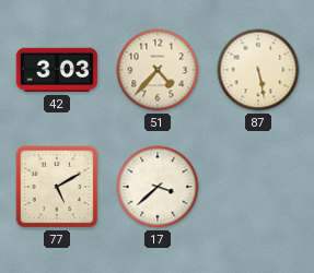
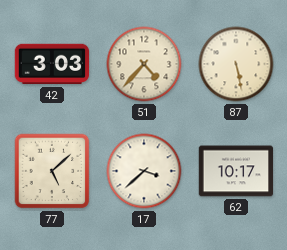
77: 5:10 -> 5:08 (52, 171)
62: none -> 10:17 (236, 171)
